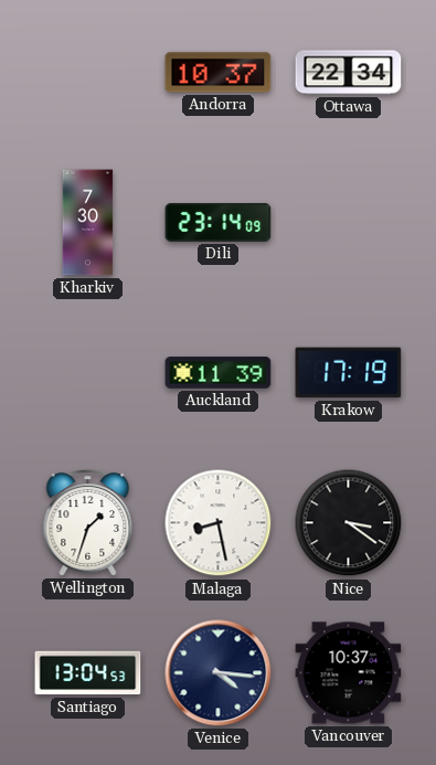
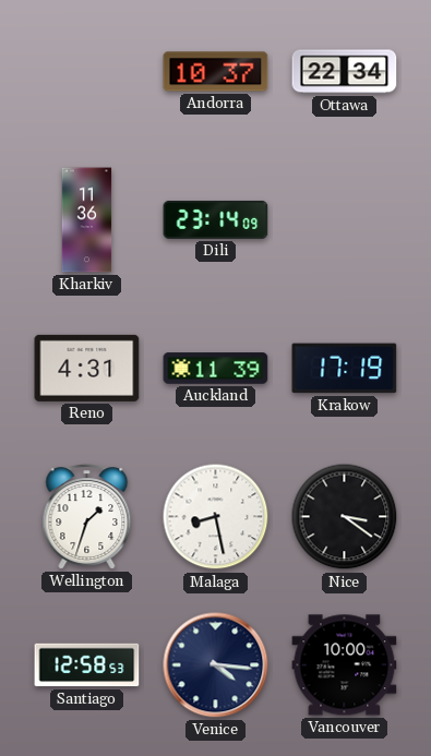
Kharkiv: 7:30 -> 11:36 (87, 220)
Reno: none -> 4:31 (87, 368)
Santiago: 13:04 -> 12:58 (87, 665)
Vancouver: 10:37 -> 10:00 (345, 665)
